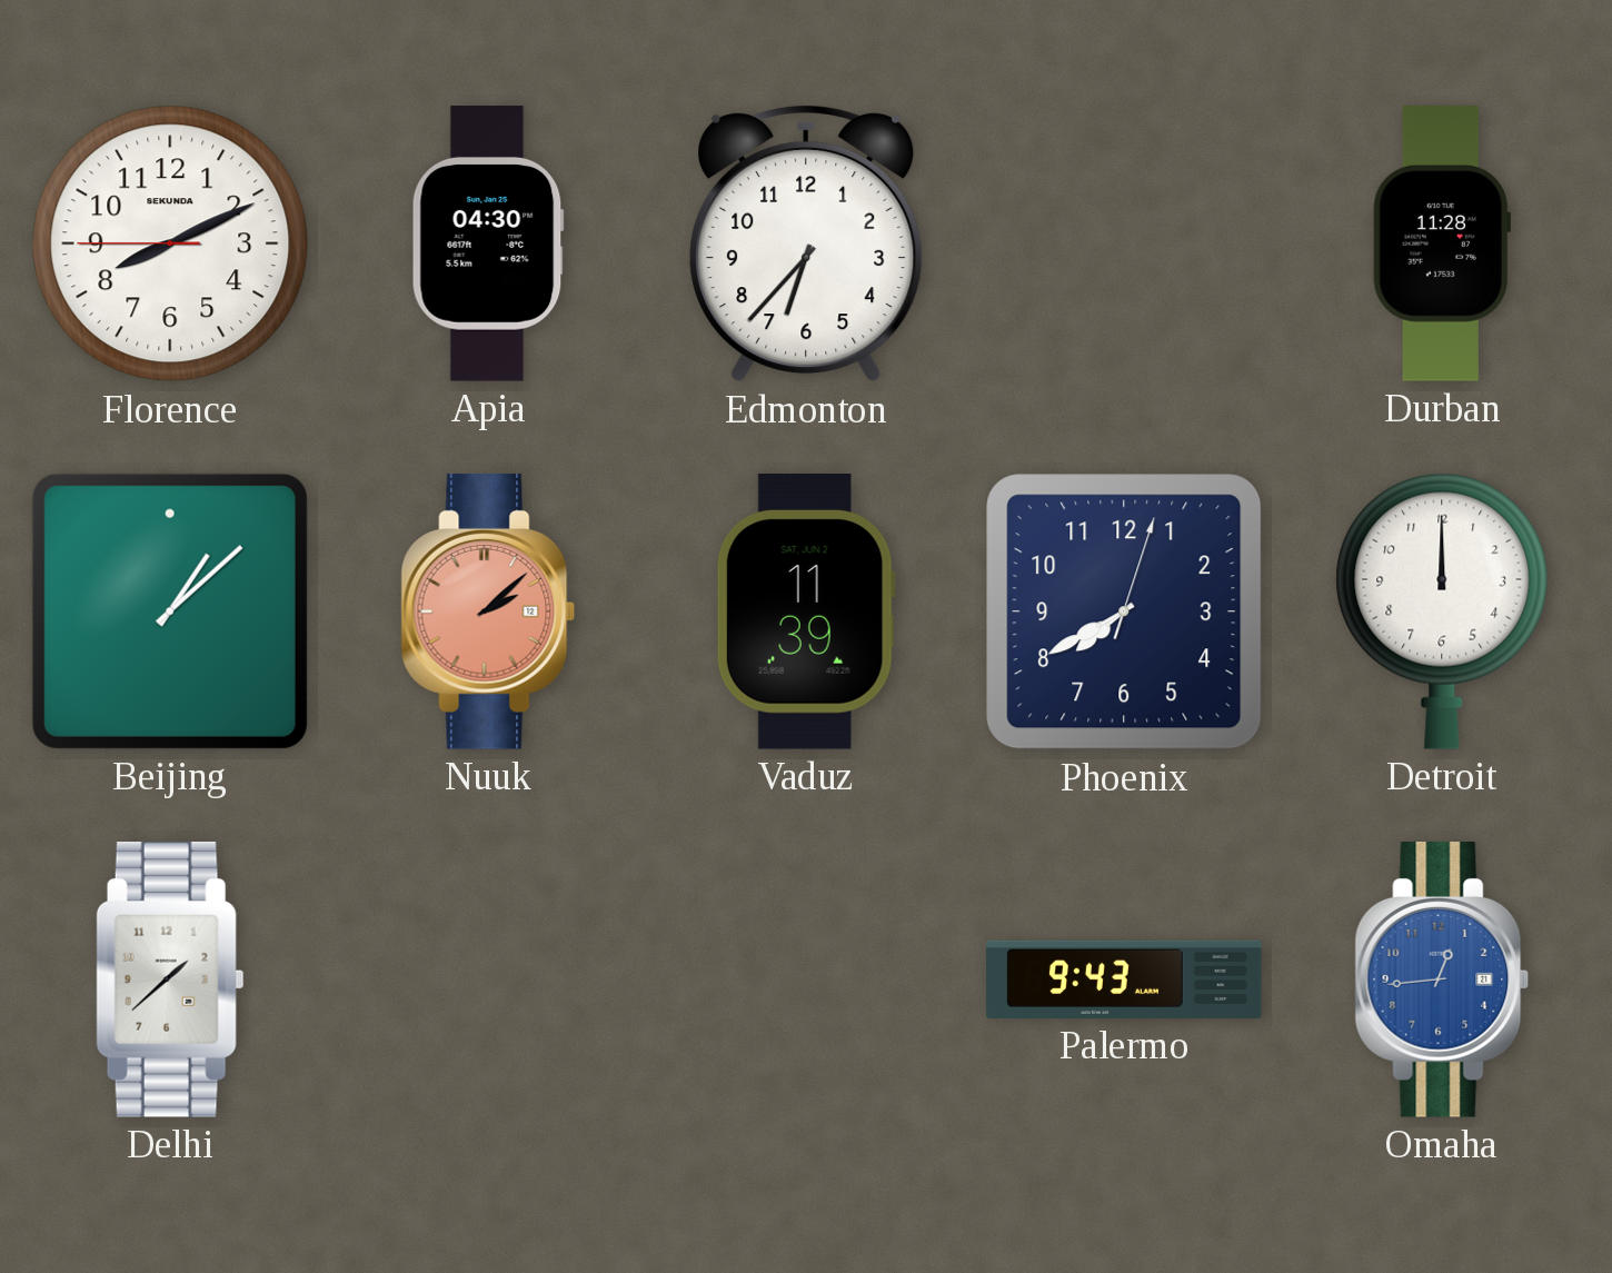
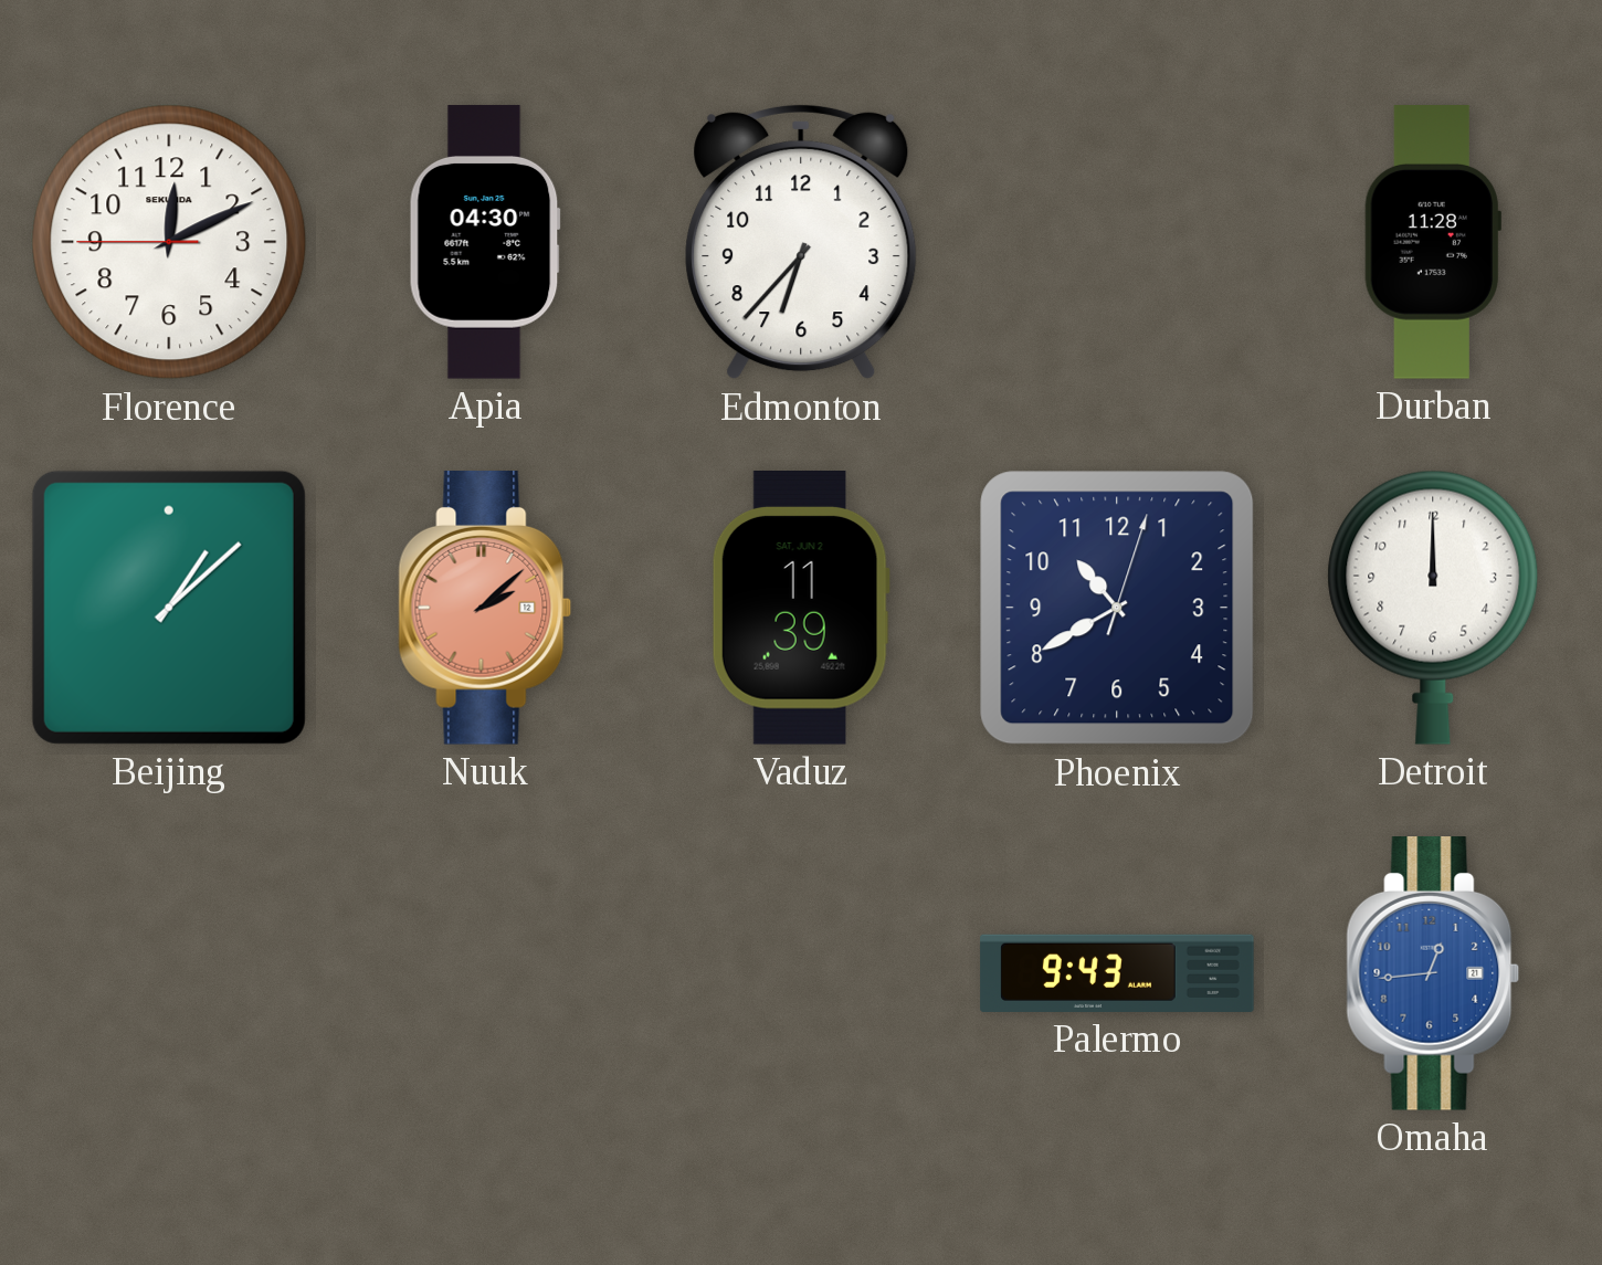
Florence: 8:10 -> 12:10 (169, 242)
Phoenix: 7:40 -> 10:40 (1117, 608)
Delhi: 1:38 -> none (170, 981)
